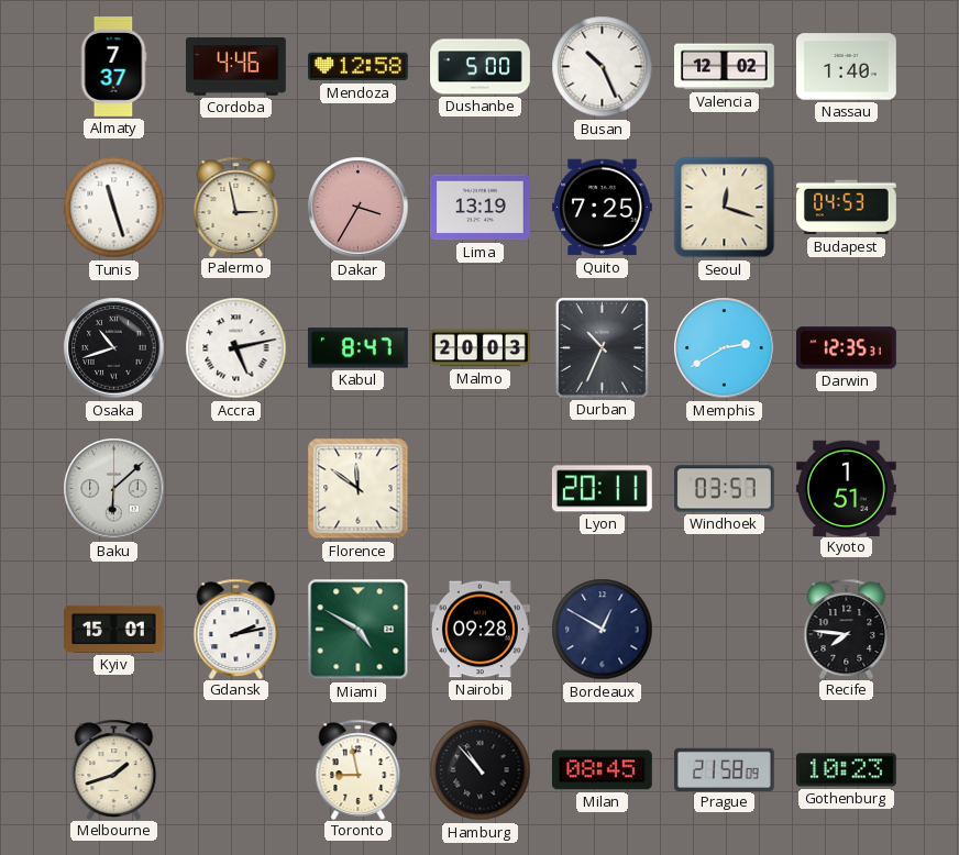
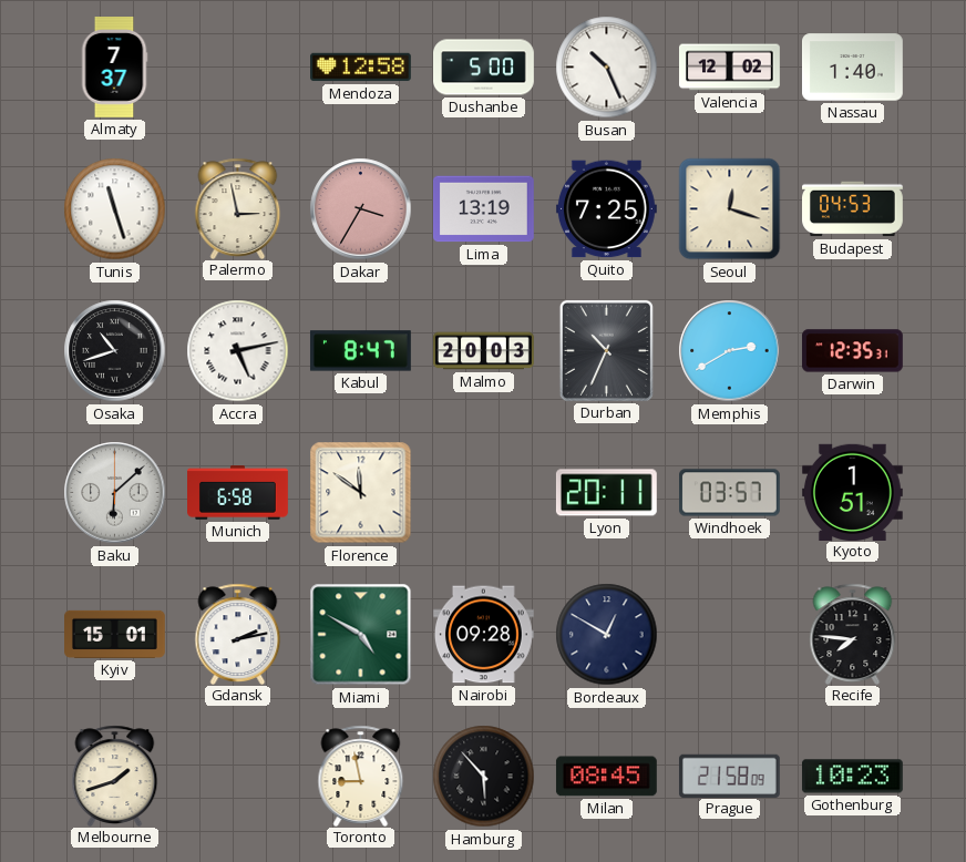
Cordoba: 4:46 -> none (235, 67)
Munich: none -> 6:58 (238, 493)
Hamburg: 10:53 -> 5:53 (484, 777)
